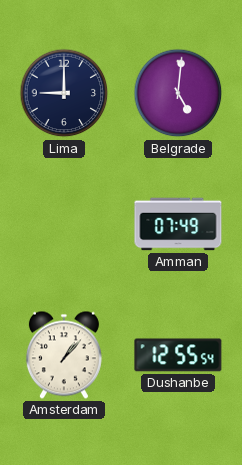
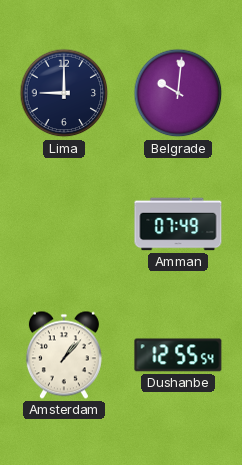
Belgrade: 5:01 -> 10:01 (178, 93)
